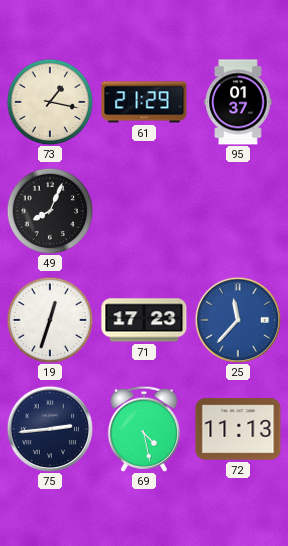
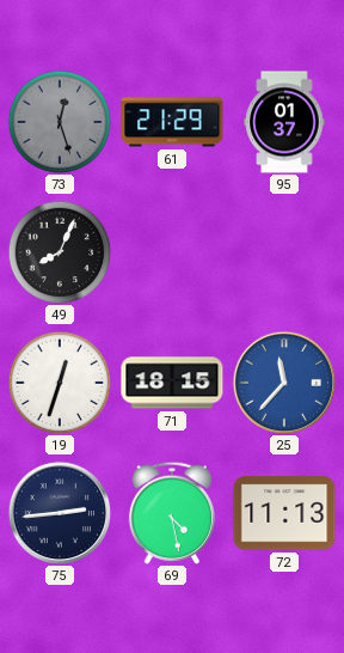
73: 1:17 -> 12:27 (60, 122)
73 dial: cream -> grey (60, 122)
71: 17:23 -> 18:15 (172, 383)
